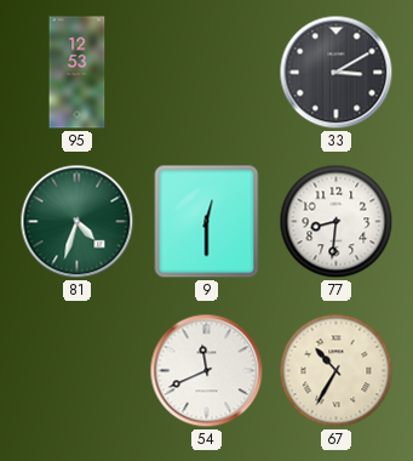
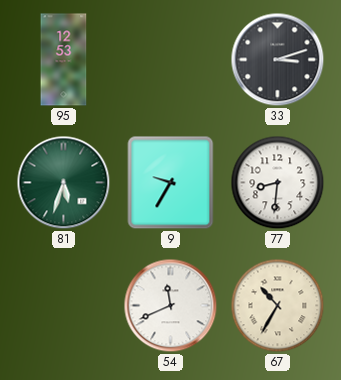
33: 3:10 -> 3:12 (278, 60)
81: 4:33 -> 5:33 (64, 183)
9: 12:30 -> 9:35 (171, 183)
